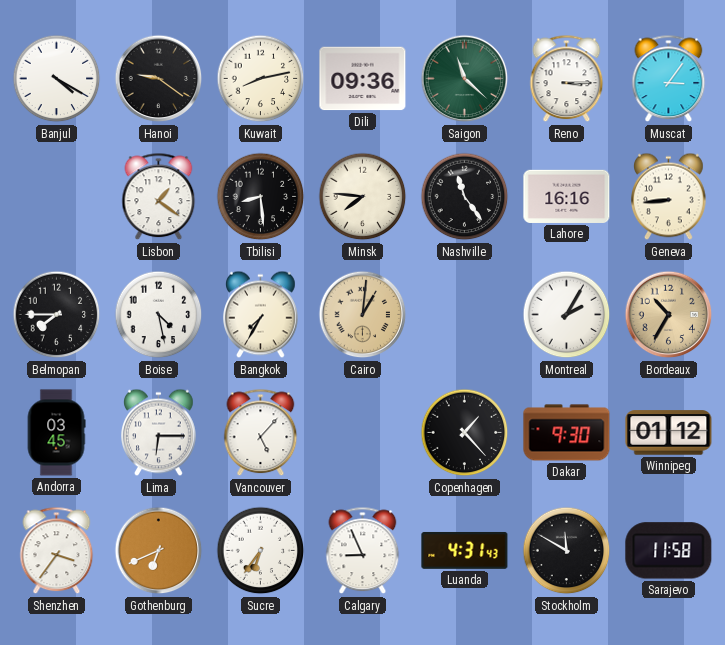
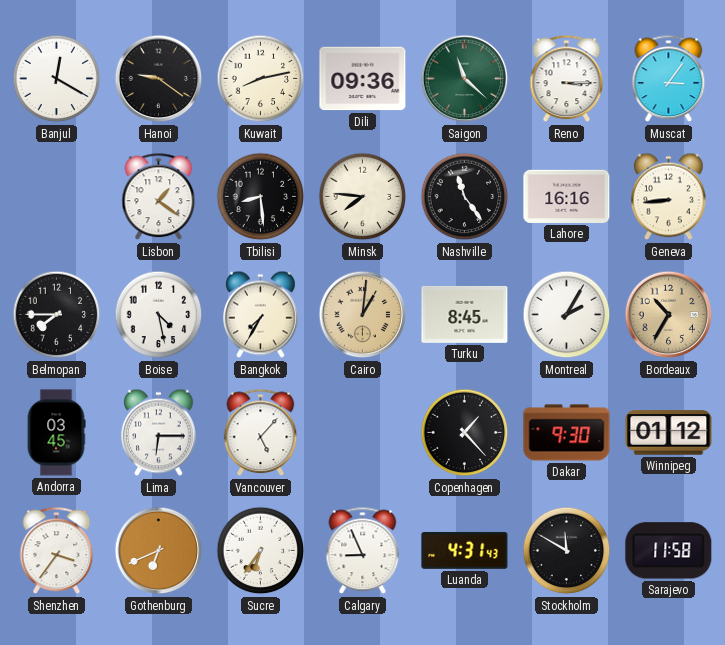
Banjul: 4:20 -> 12:20 (57, 79)
Turku: none -> 8:45 (465, 314)
